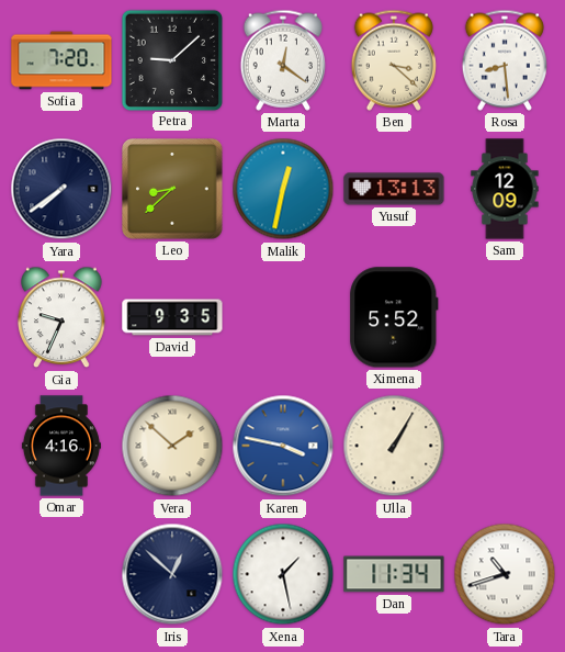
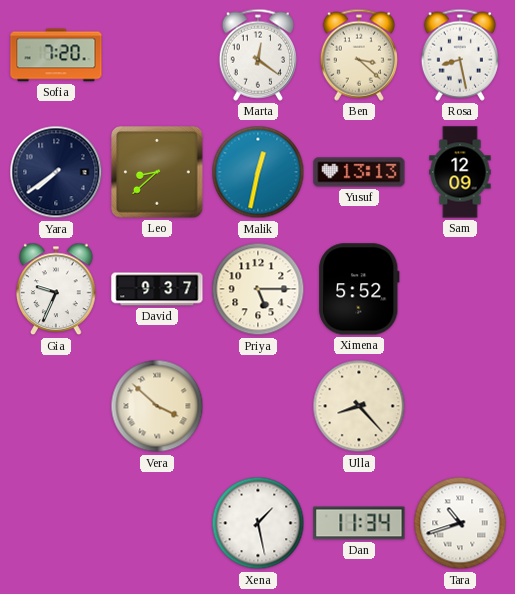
Petra: 9:08 -> none (171, 59)
Rosa: 8:29 -> 8:28 (460, 55)
David: 9:35 -> 9:37 (157, 289)
Priya: none -> 5:15 (258, 289)
Omar: 4:16 -> none (61, 446)
Vera: 1:52 -> 3:52 (157, 406)
Karen: 3:47 -> none (283, 446)
Ulla: 1:05 -> 8:23 (359, 406)
Iris: 12:52 -> none (172, 574)
